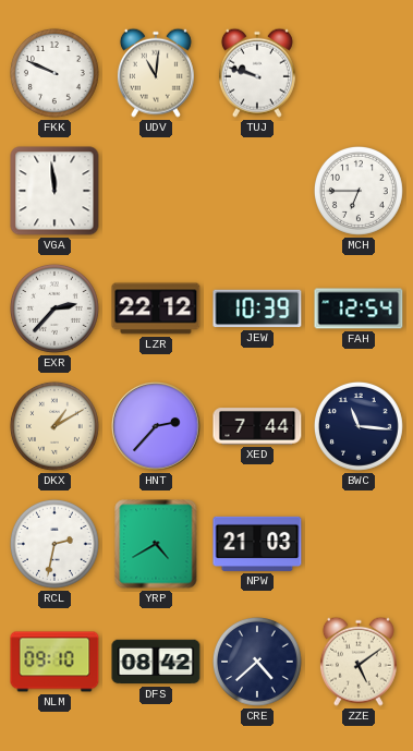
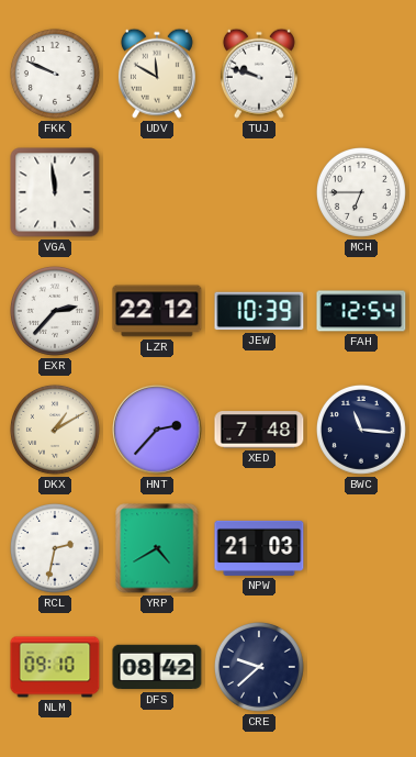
UDV: 11:01 -> 11:50 (157, 74)
XED: 7:44 -> 7:48 (259, 430)
CRE: 4:38 -> 9:38 (259, 667)
ZZE: 5:09 -> none (359, 662)
